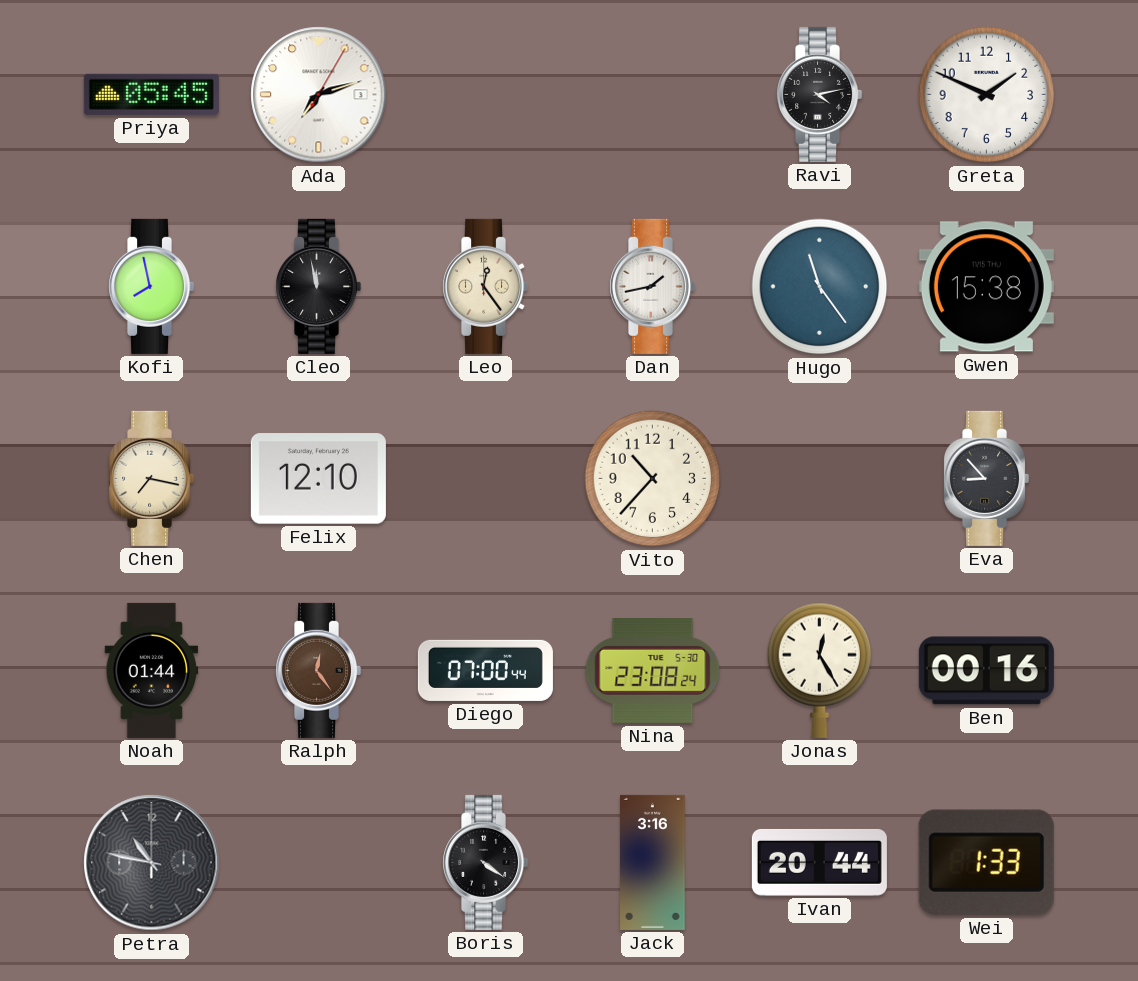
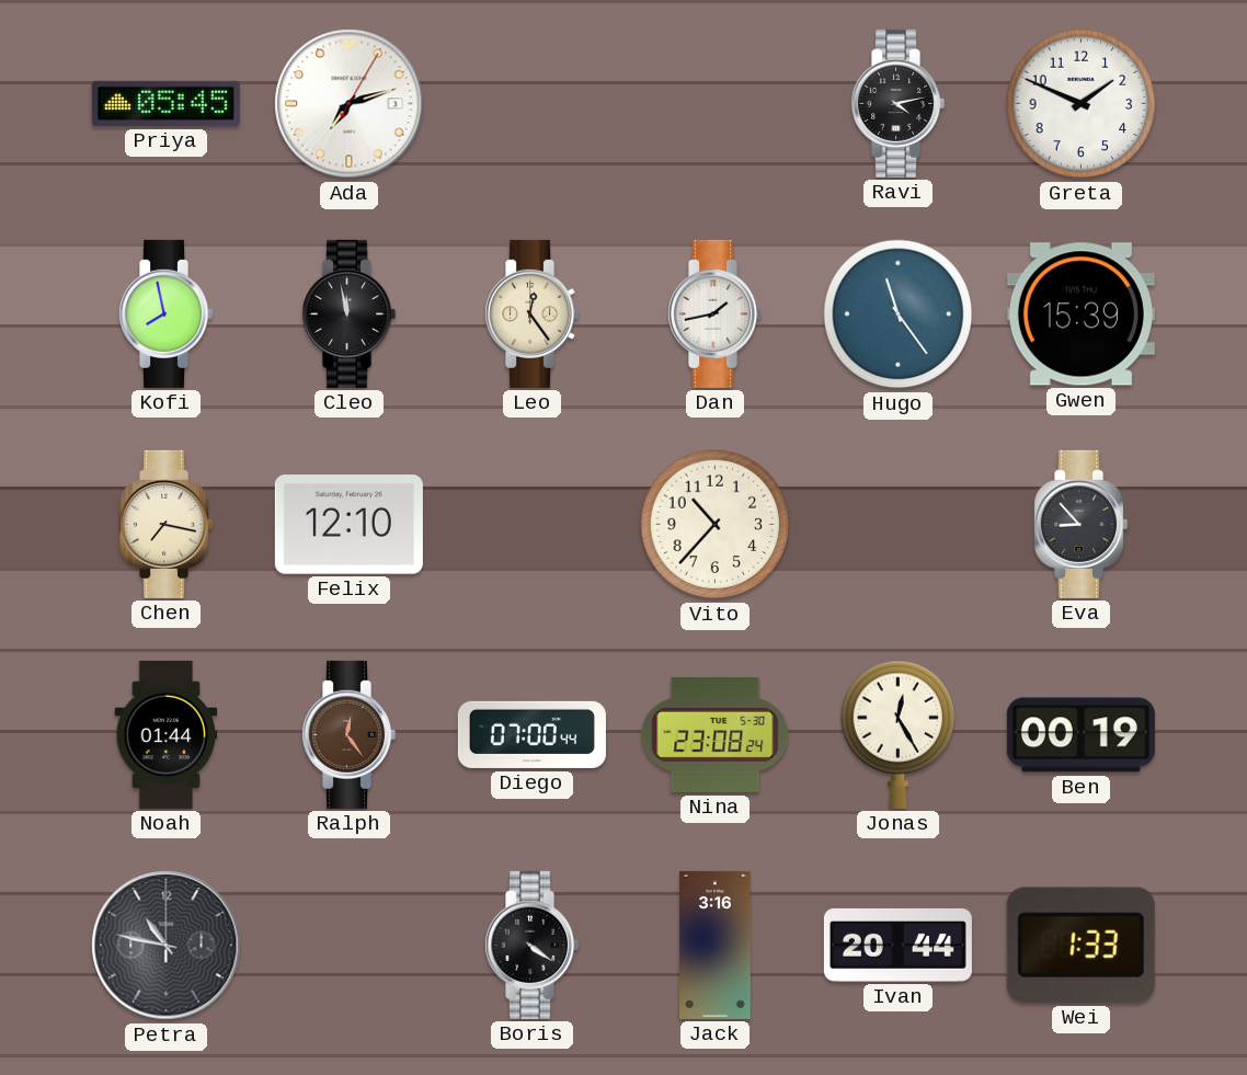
Gwen: 15:38 -> 15:39 (1080, 315)
Ben: 00:16 -> 00:19 (1080, 735)
